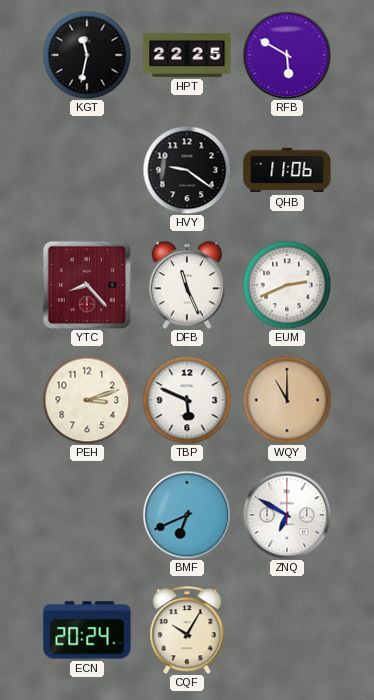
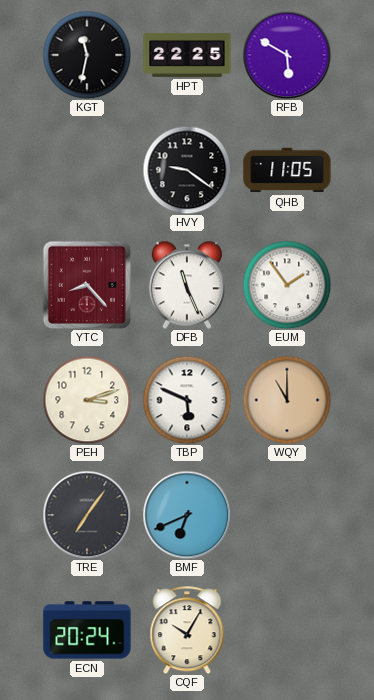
QHB: 11:06 -> 11:05 (287, 170)
EUM: 2:41 -> 1:54 (287, 285)
TRE: none -> 7:06 (87, 515)
ZNQ: 6:50 -> none (287, 515)
